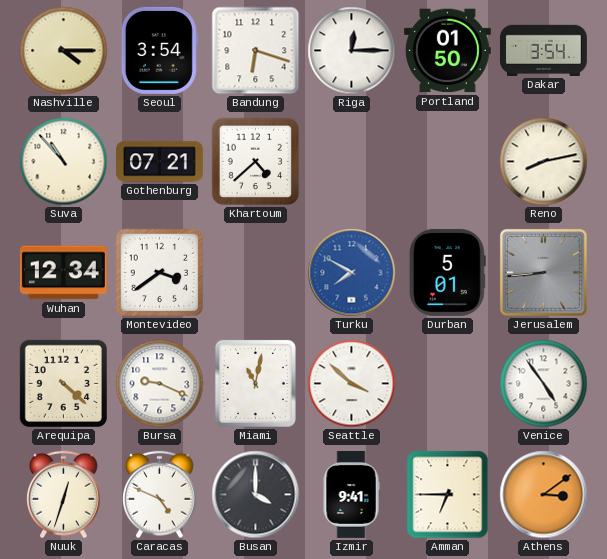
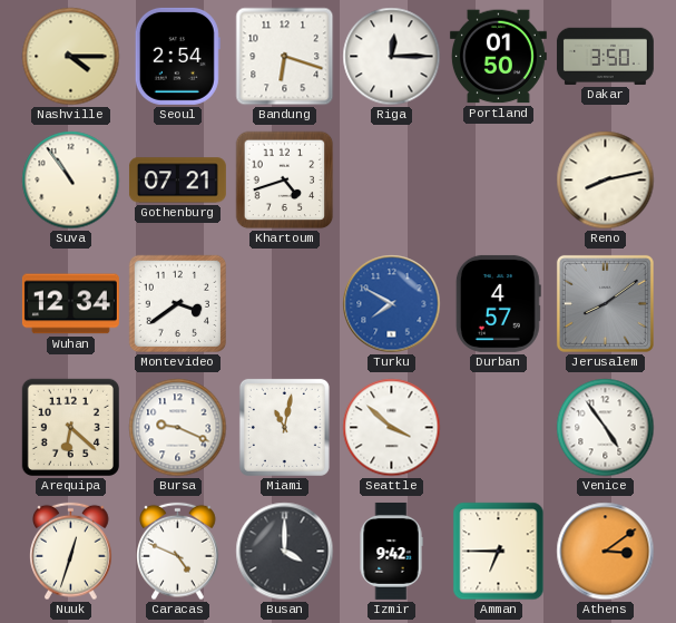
Seoul: 3:54 -> 2:54 (177, 56)
Dakar: 3:54 -> 3:50 (605, 56)
Suva: 10:53 -> 10:54 (71, 181)
Khartoum: 4:38 -> 4:42 (285, 181)
Durban: 5:01 -> 4:57 (498, 303)
Jerusalem: 8:44 -> 8:09 (605, 303)
Arequipa: 4:22 -> 6:22 (70, 427)
Izmir: 9:41 -> 9:42 (391, 551)
